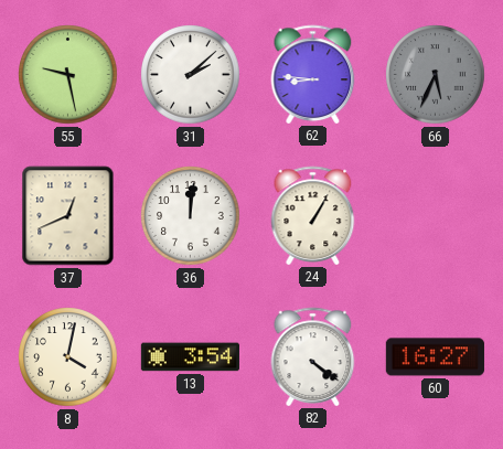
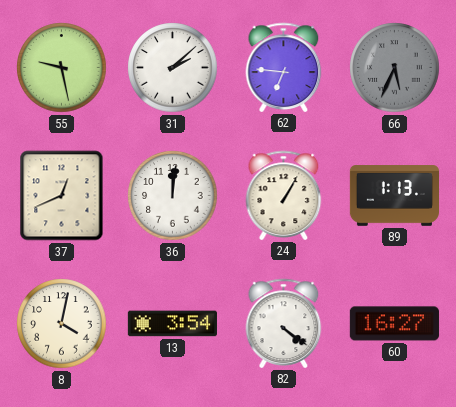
62: 8:46 -> 6:46 (284, 67)
89: none -> 1:13 (394, 196)
